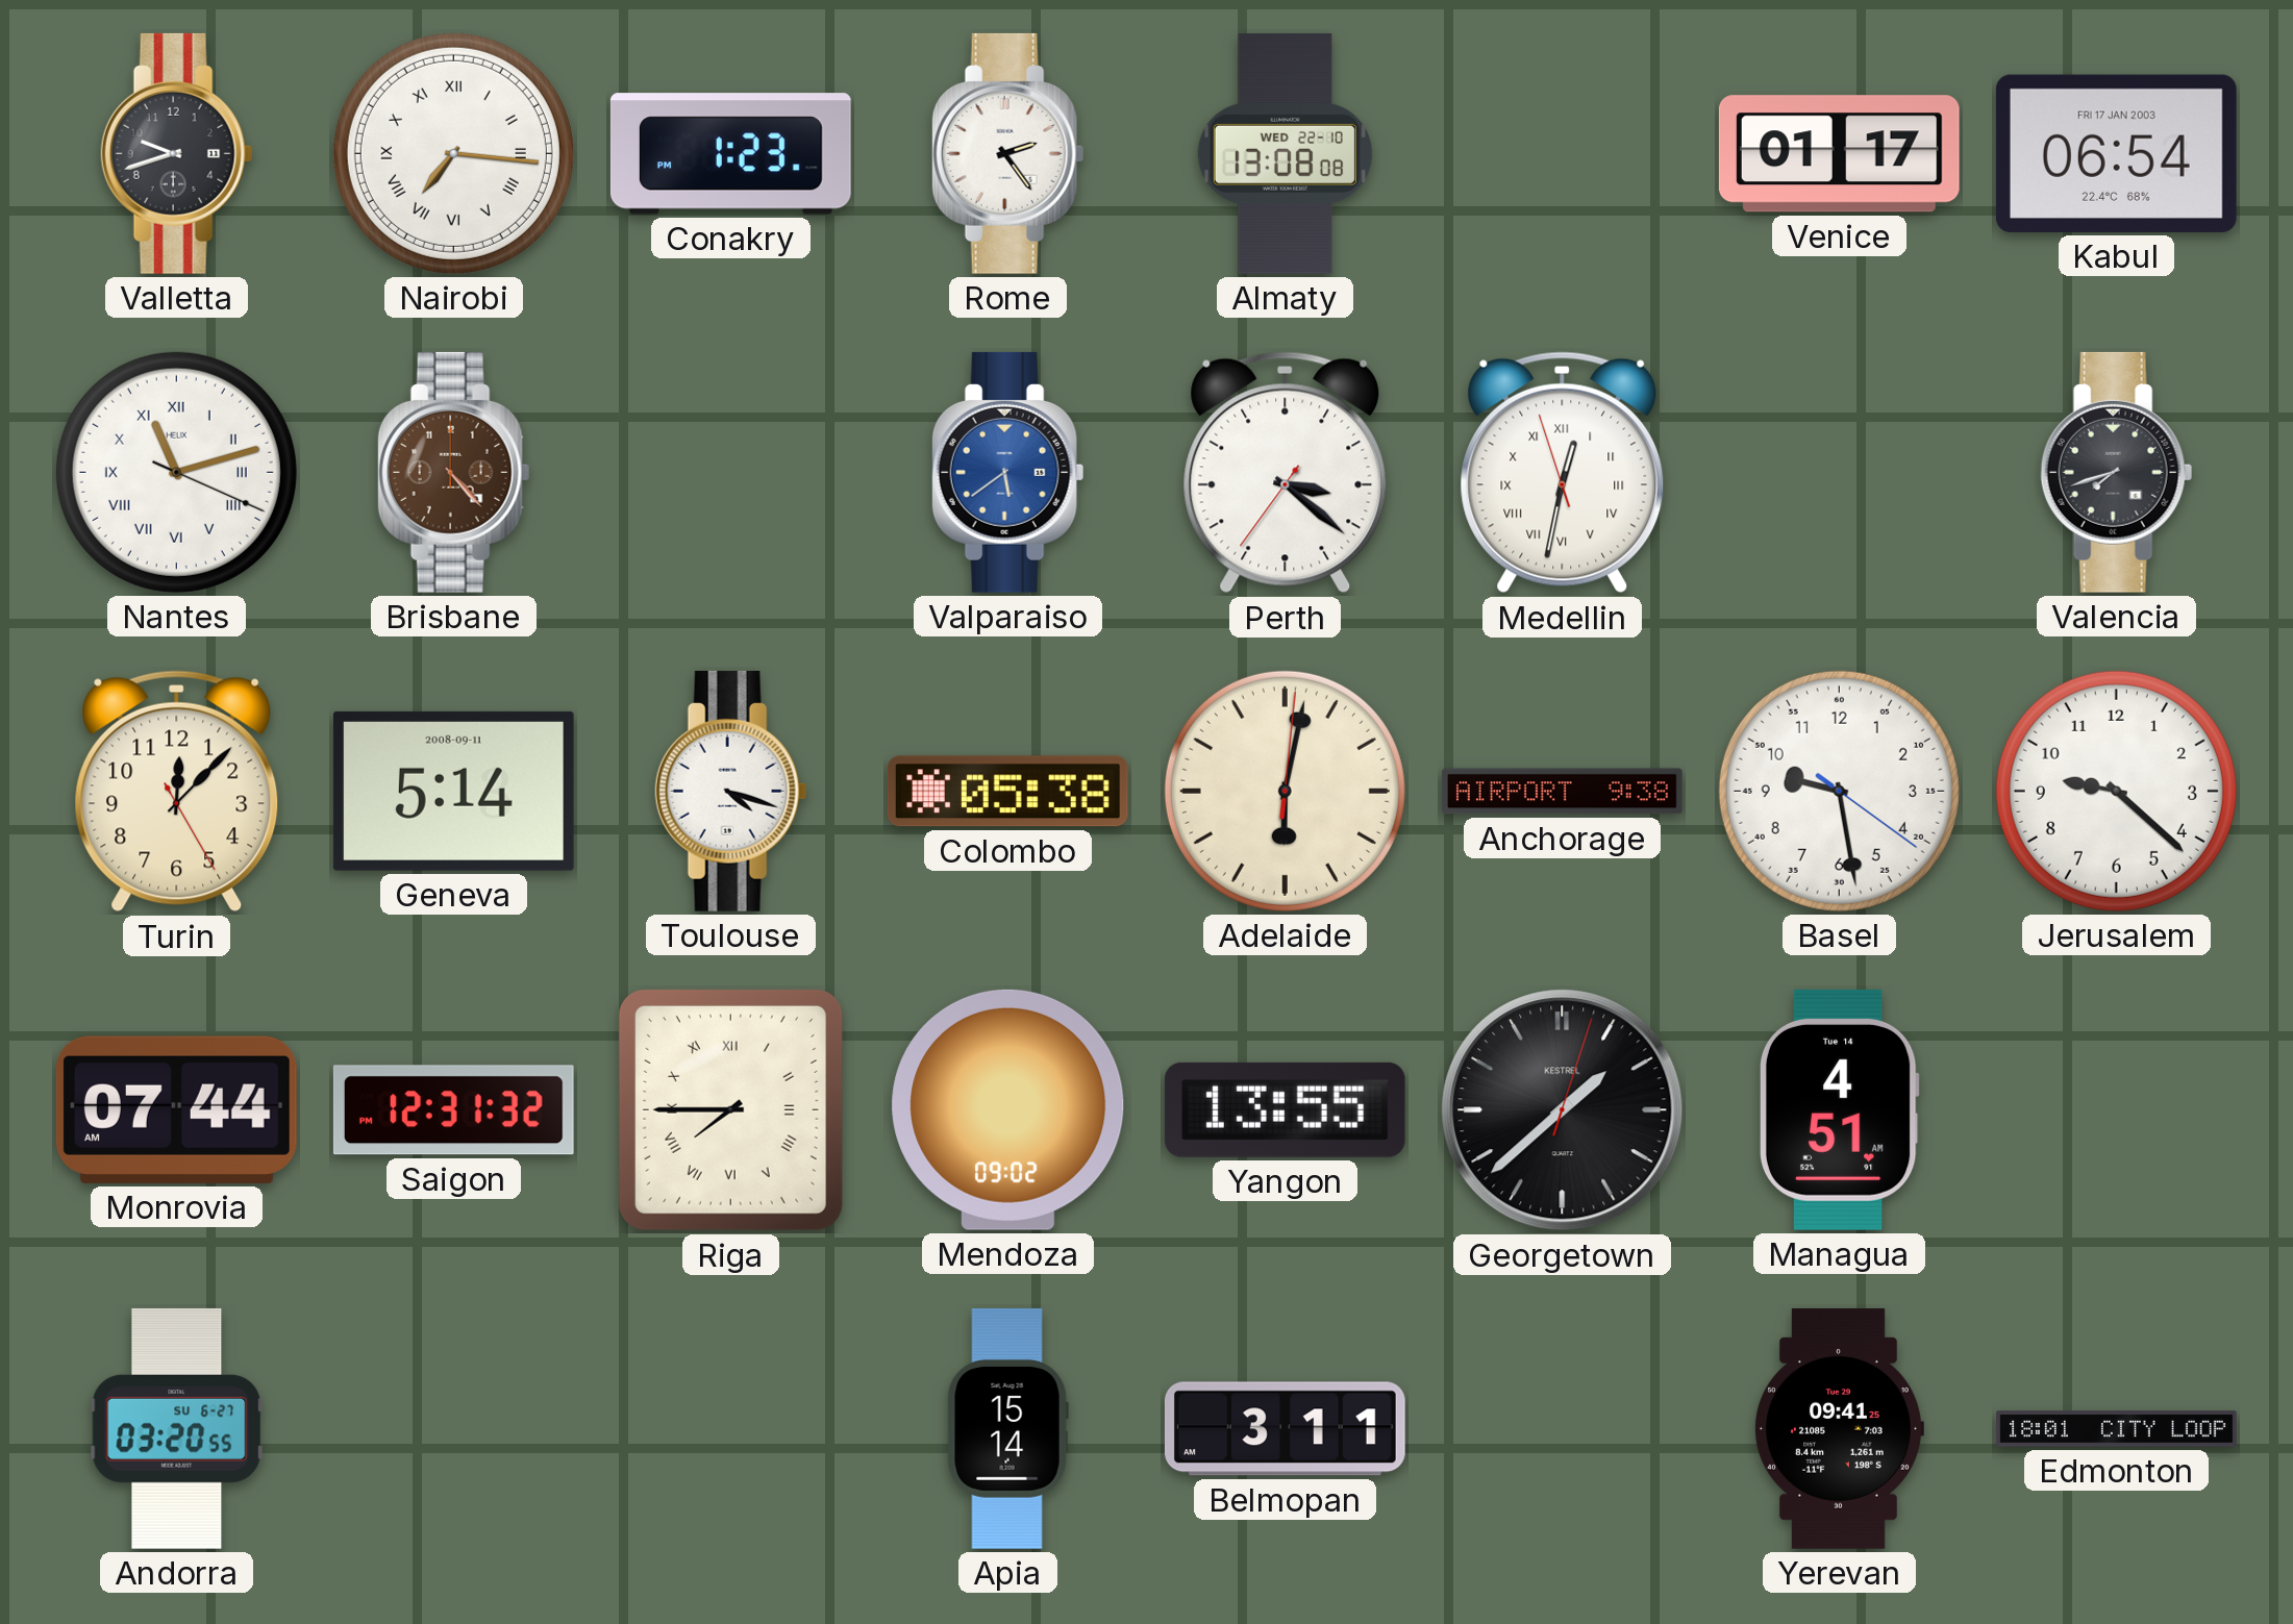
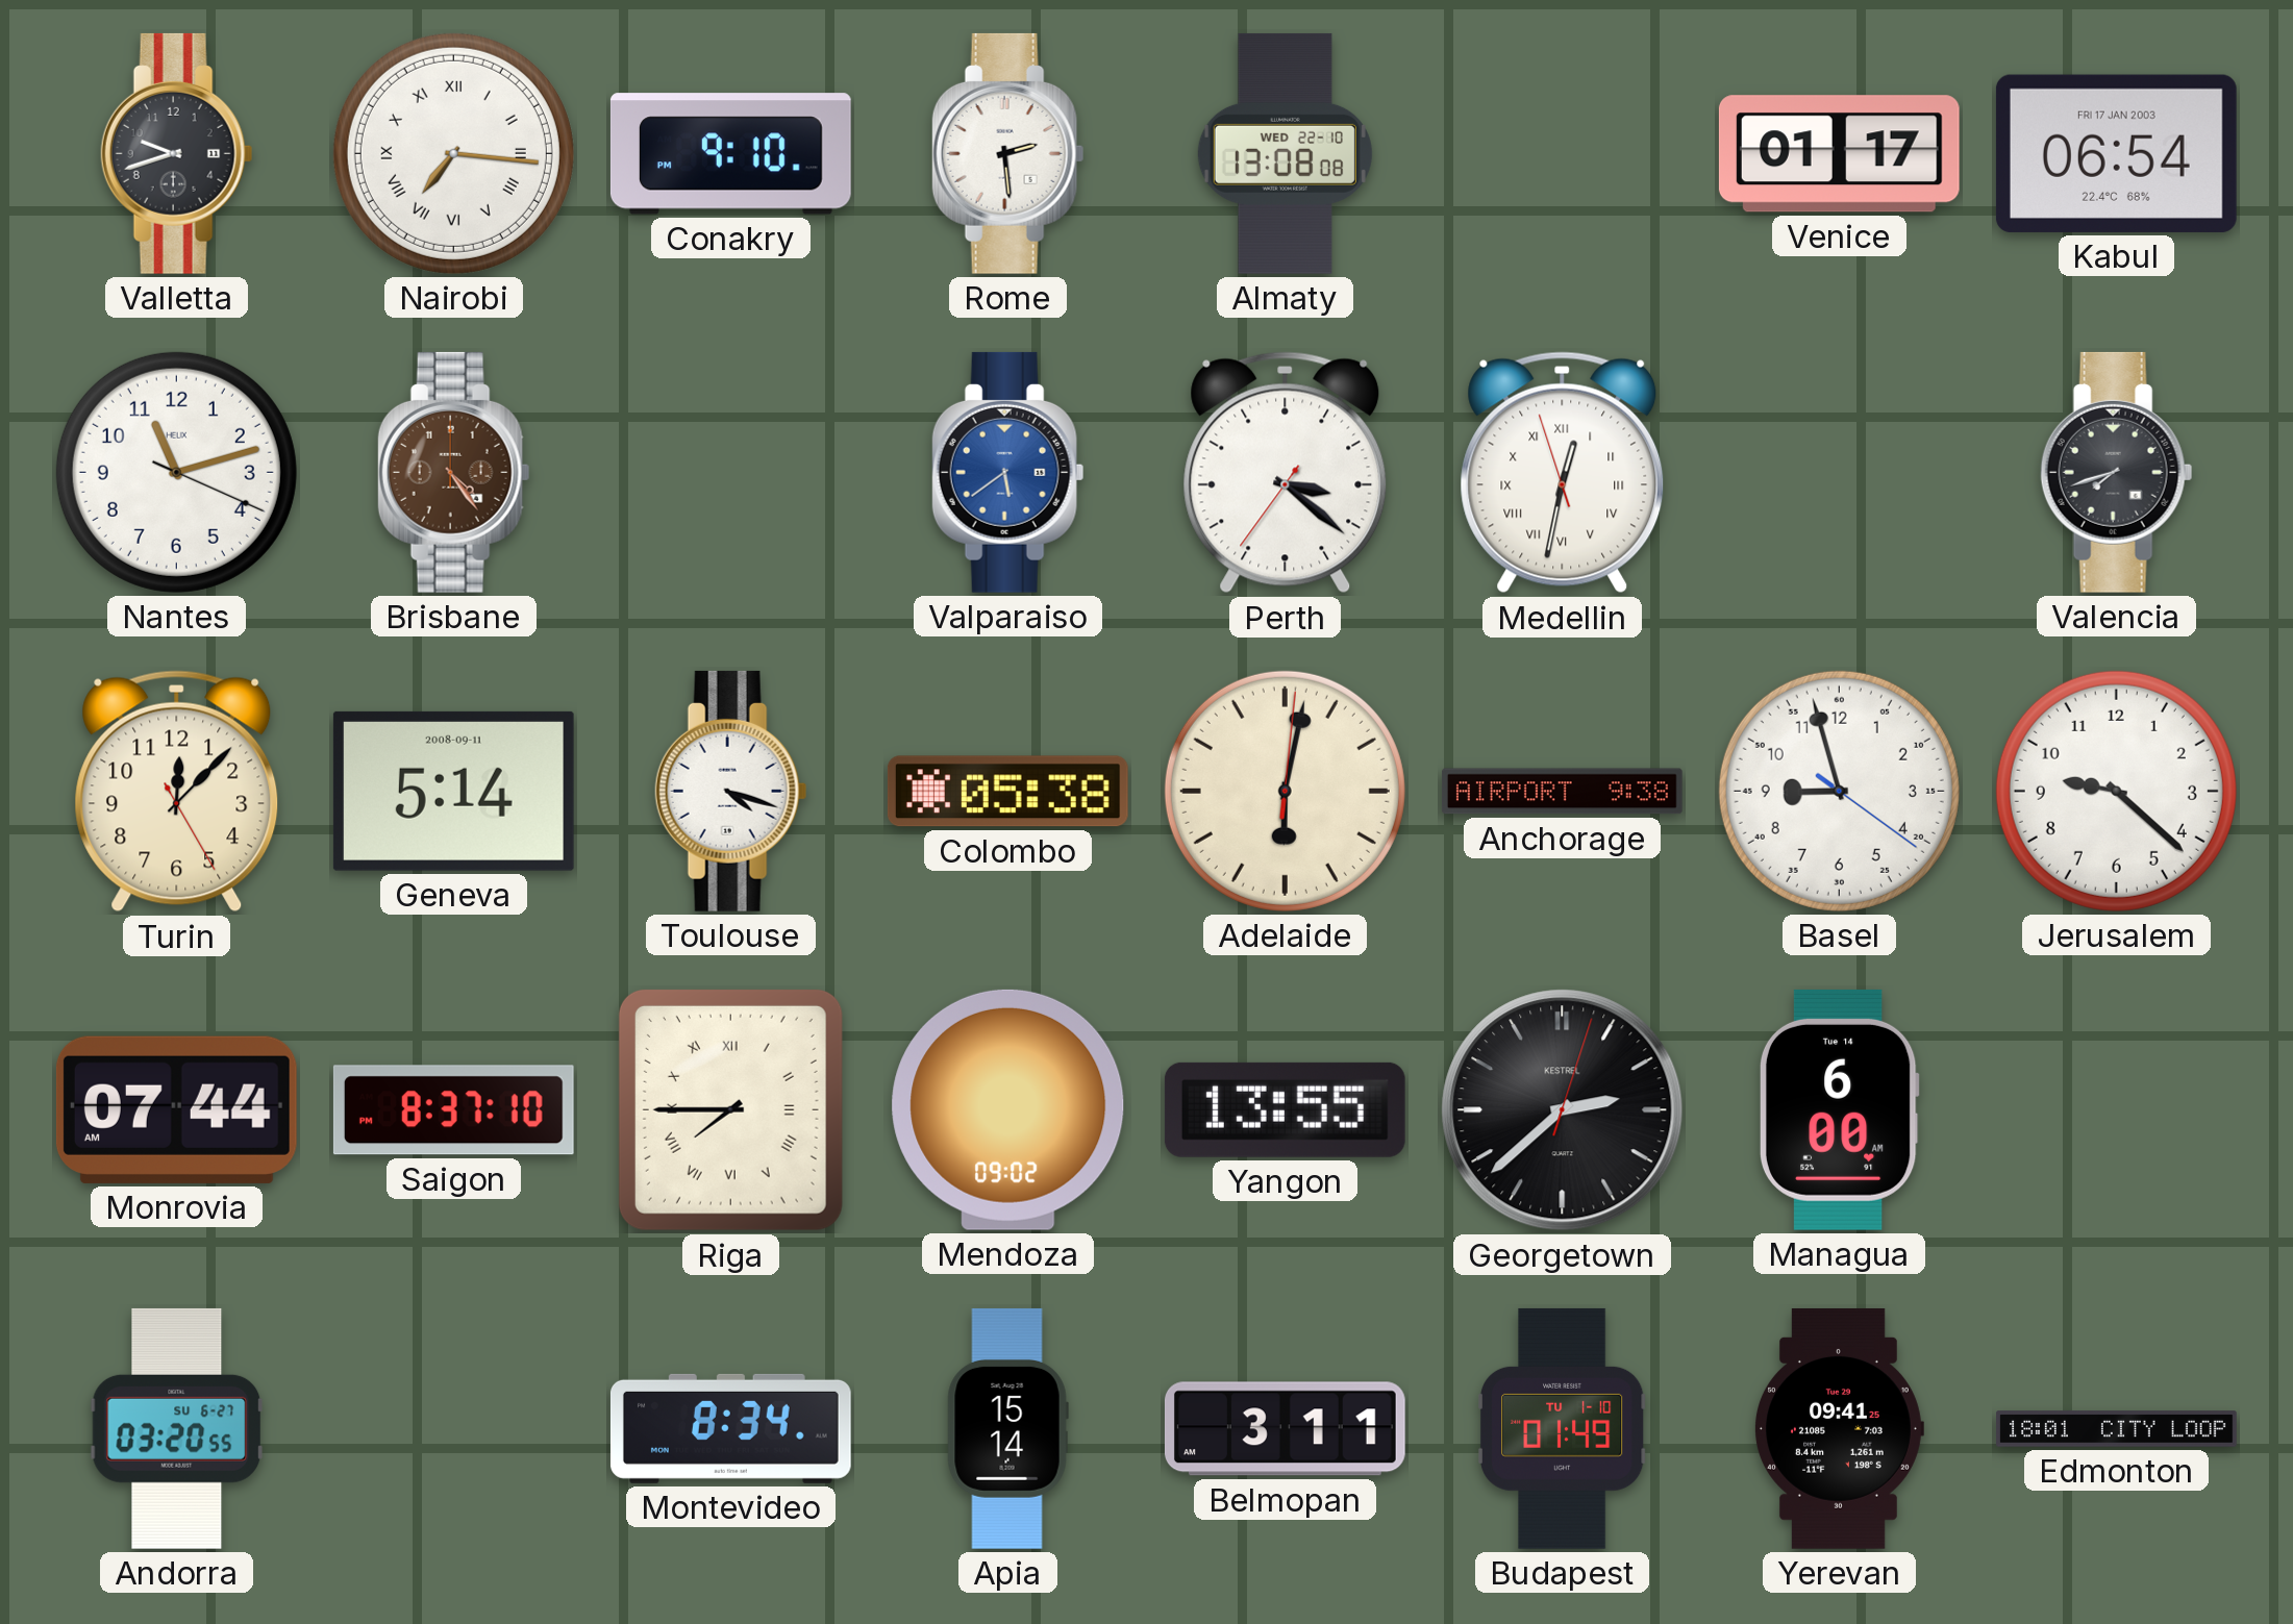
Conakry: 1:23 -> 9:10 (730, 154)
Rome: 2:24 -> 2:29 (1008, 153)
Nantes numerals: Roman -> Arabic (176, 472)
Brisbane: 4:23 -> 4:24 (454, 472)
Basel: 9:28 -> 8:57 (1839, 791)
Saigon: 12:31 -> 8:37 (453, 1110)
Georgetown: 1:38 -> 2:38 (1563, 1110)
Managua: 4:51 -> 6:00 (1839, 1109)
Montevideo: none -> 8:34 (730, 1428)
Budapest: none -> 01:49 (1562, 1428)
